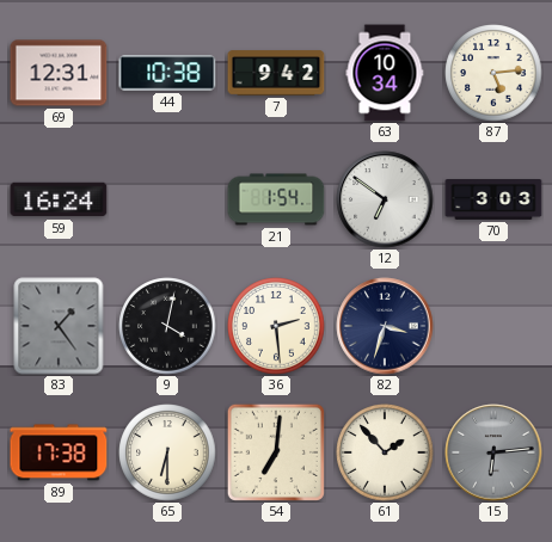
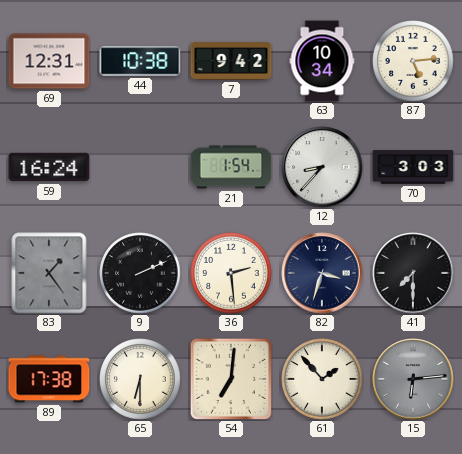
12: 6:51 -> 8:37 (322, 167)
9: 4:02 -> 2:11 (140, 273)
41: none -> 7:30 (413, 273)
